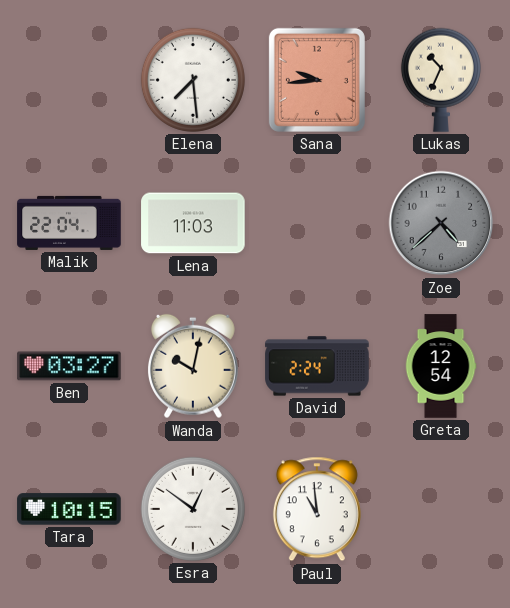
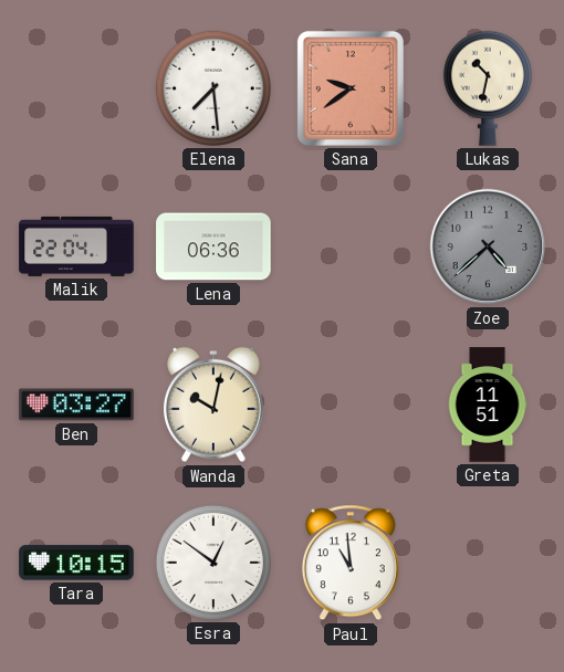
Sana: 9:44 -> 9:39 (351, 88)
Lukas: 10:34 -> 10:32 (488, 88)
Lena: 11:03 -> 06:36 (213, 246)
David: 2:24 -> none (317, 366)
Greta: 12:54 -> 11:51 (488, 405)
